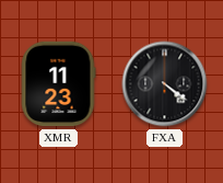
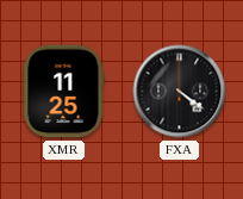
XMR: 11:23 -> 11:25 (63, 92)
